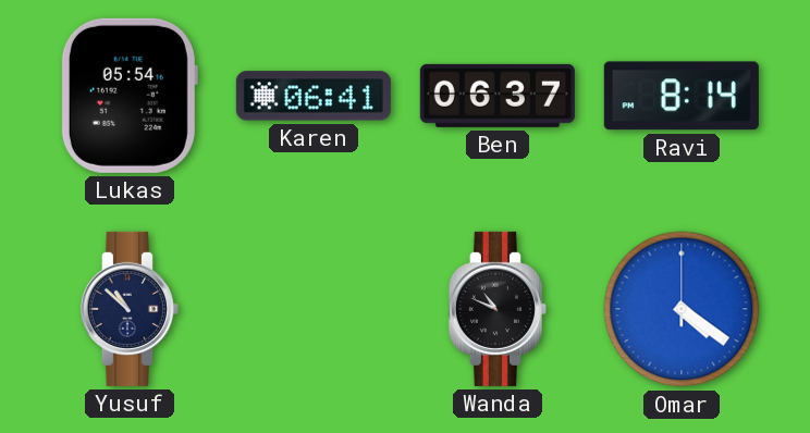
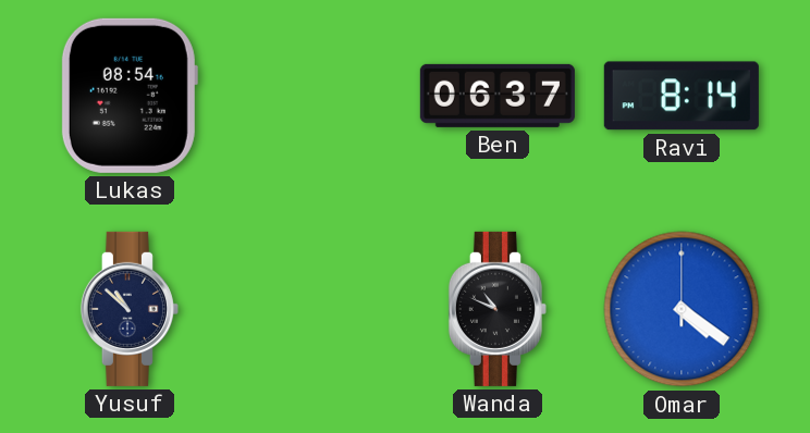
Lukas: 05:54 -> 08:54 (130, 96)
Karen: 06:41 -> none (314, 96)
